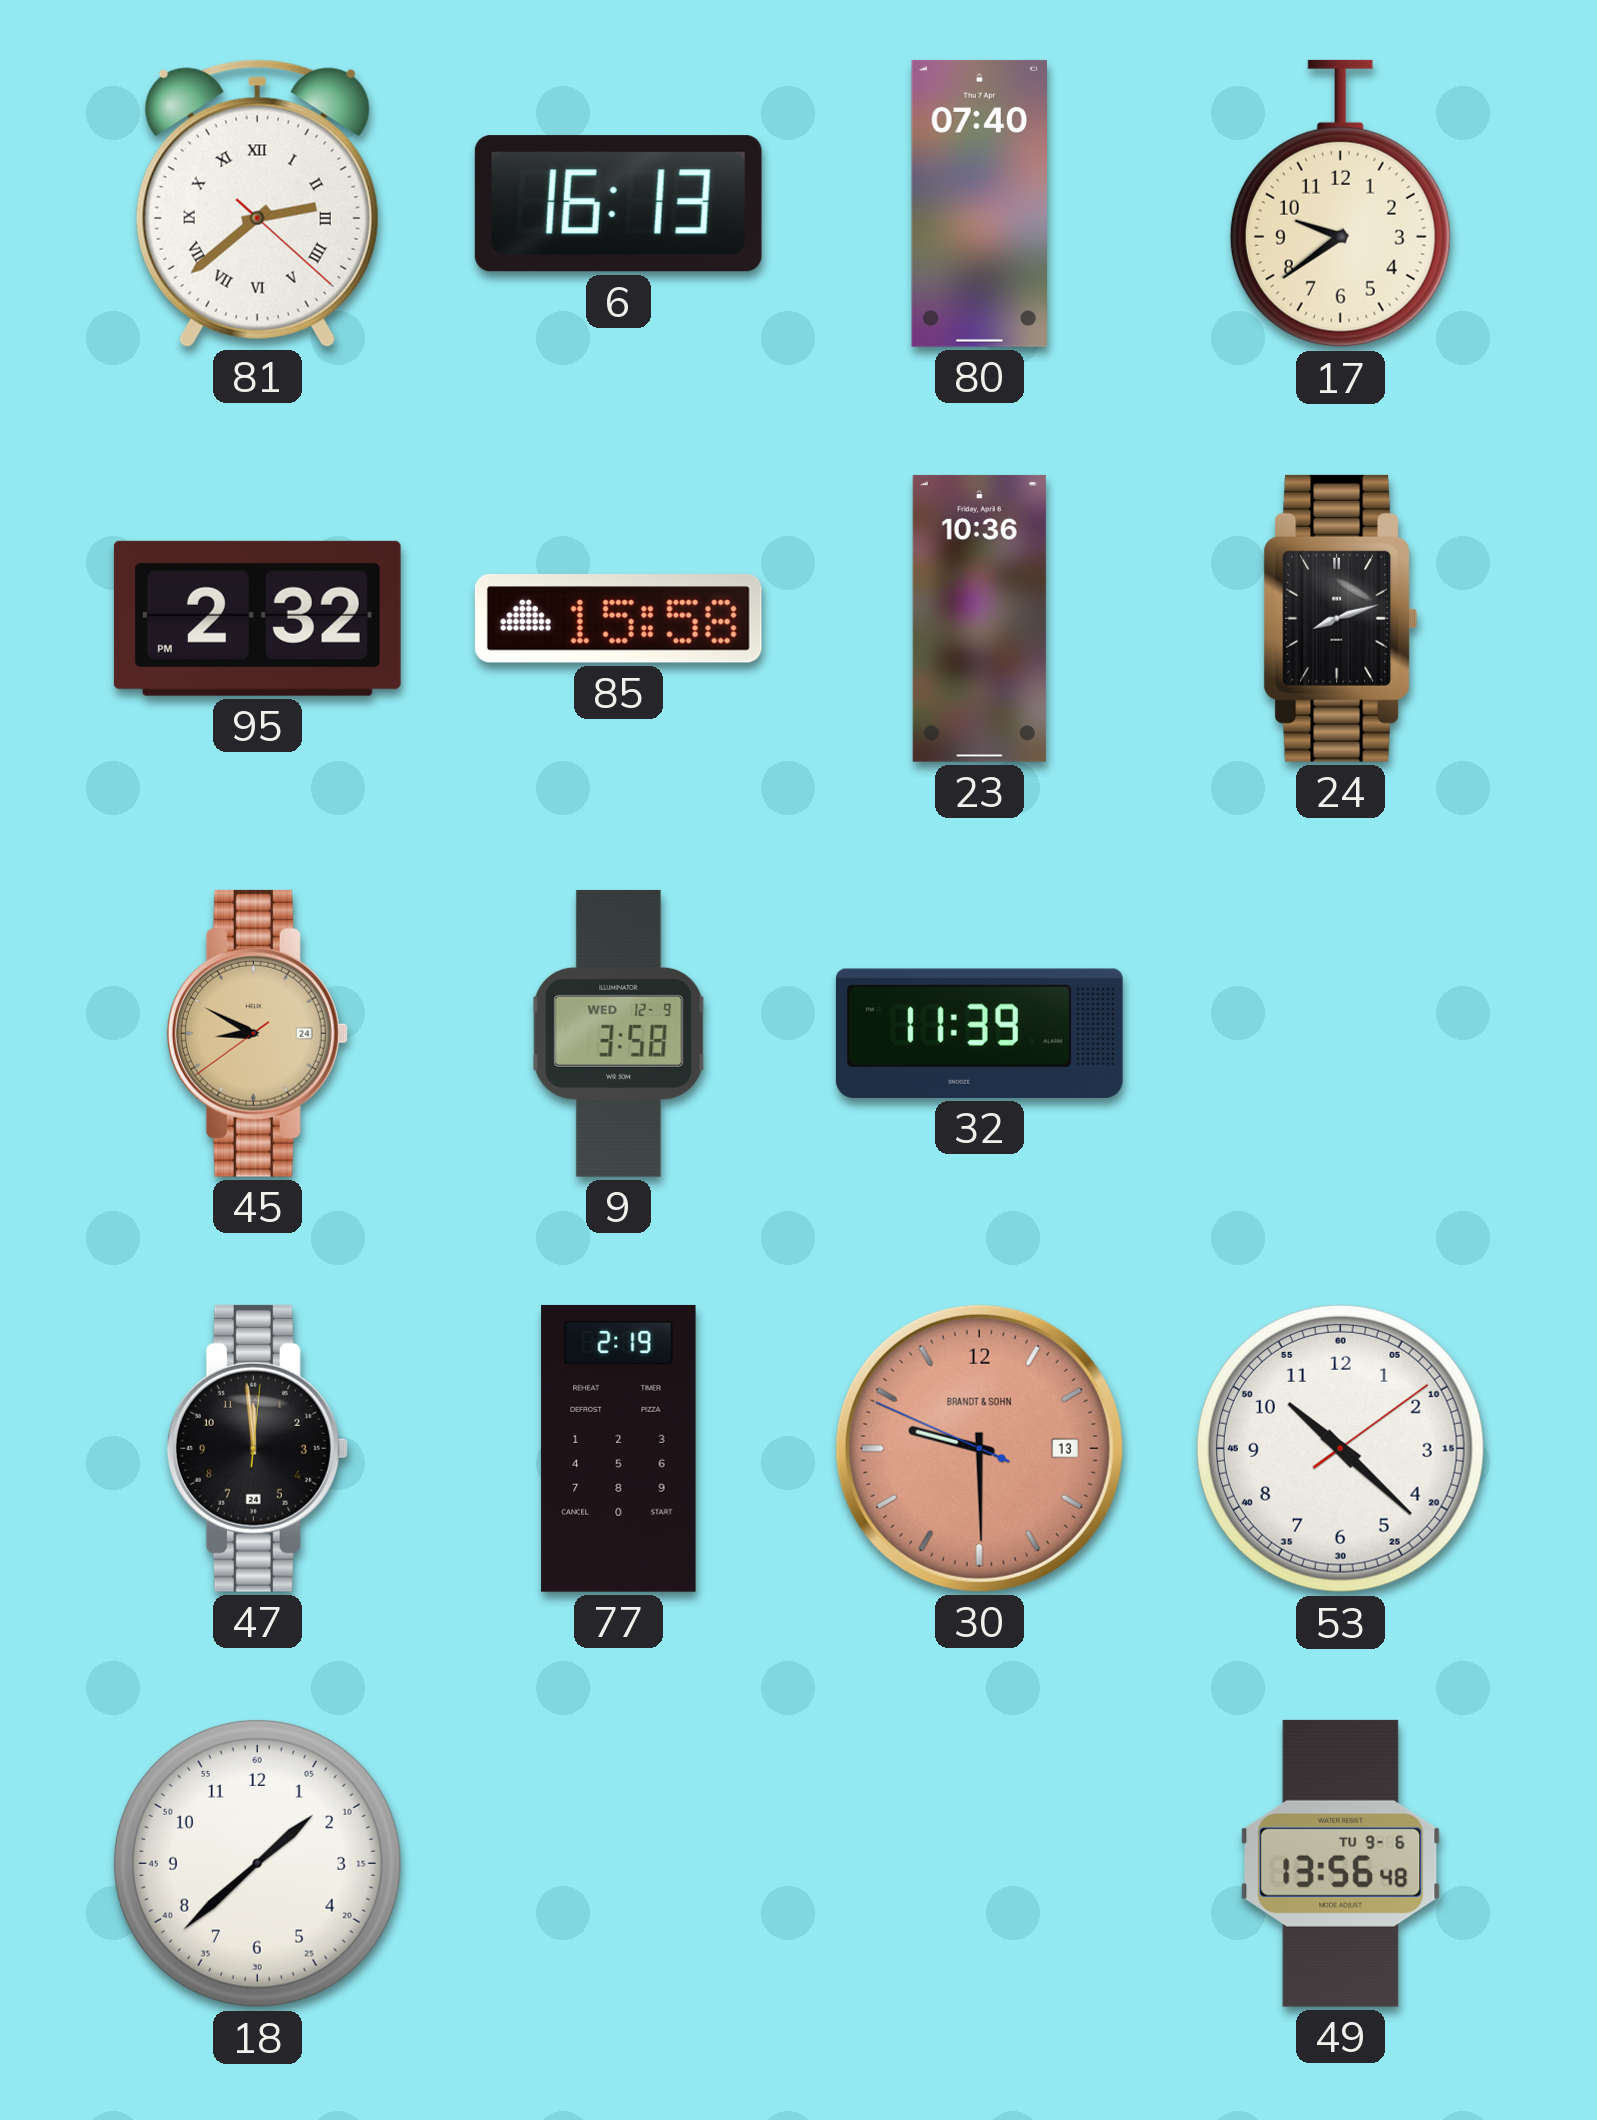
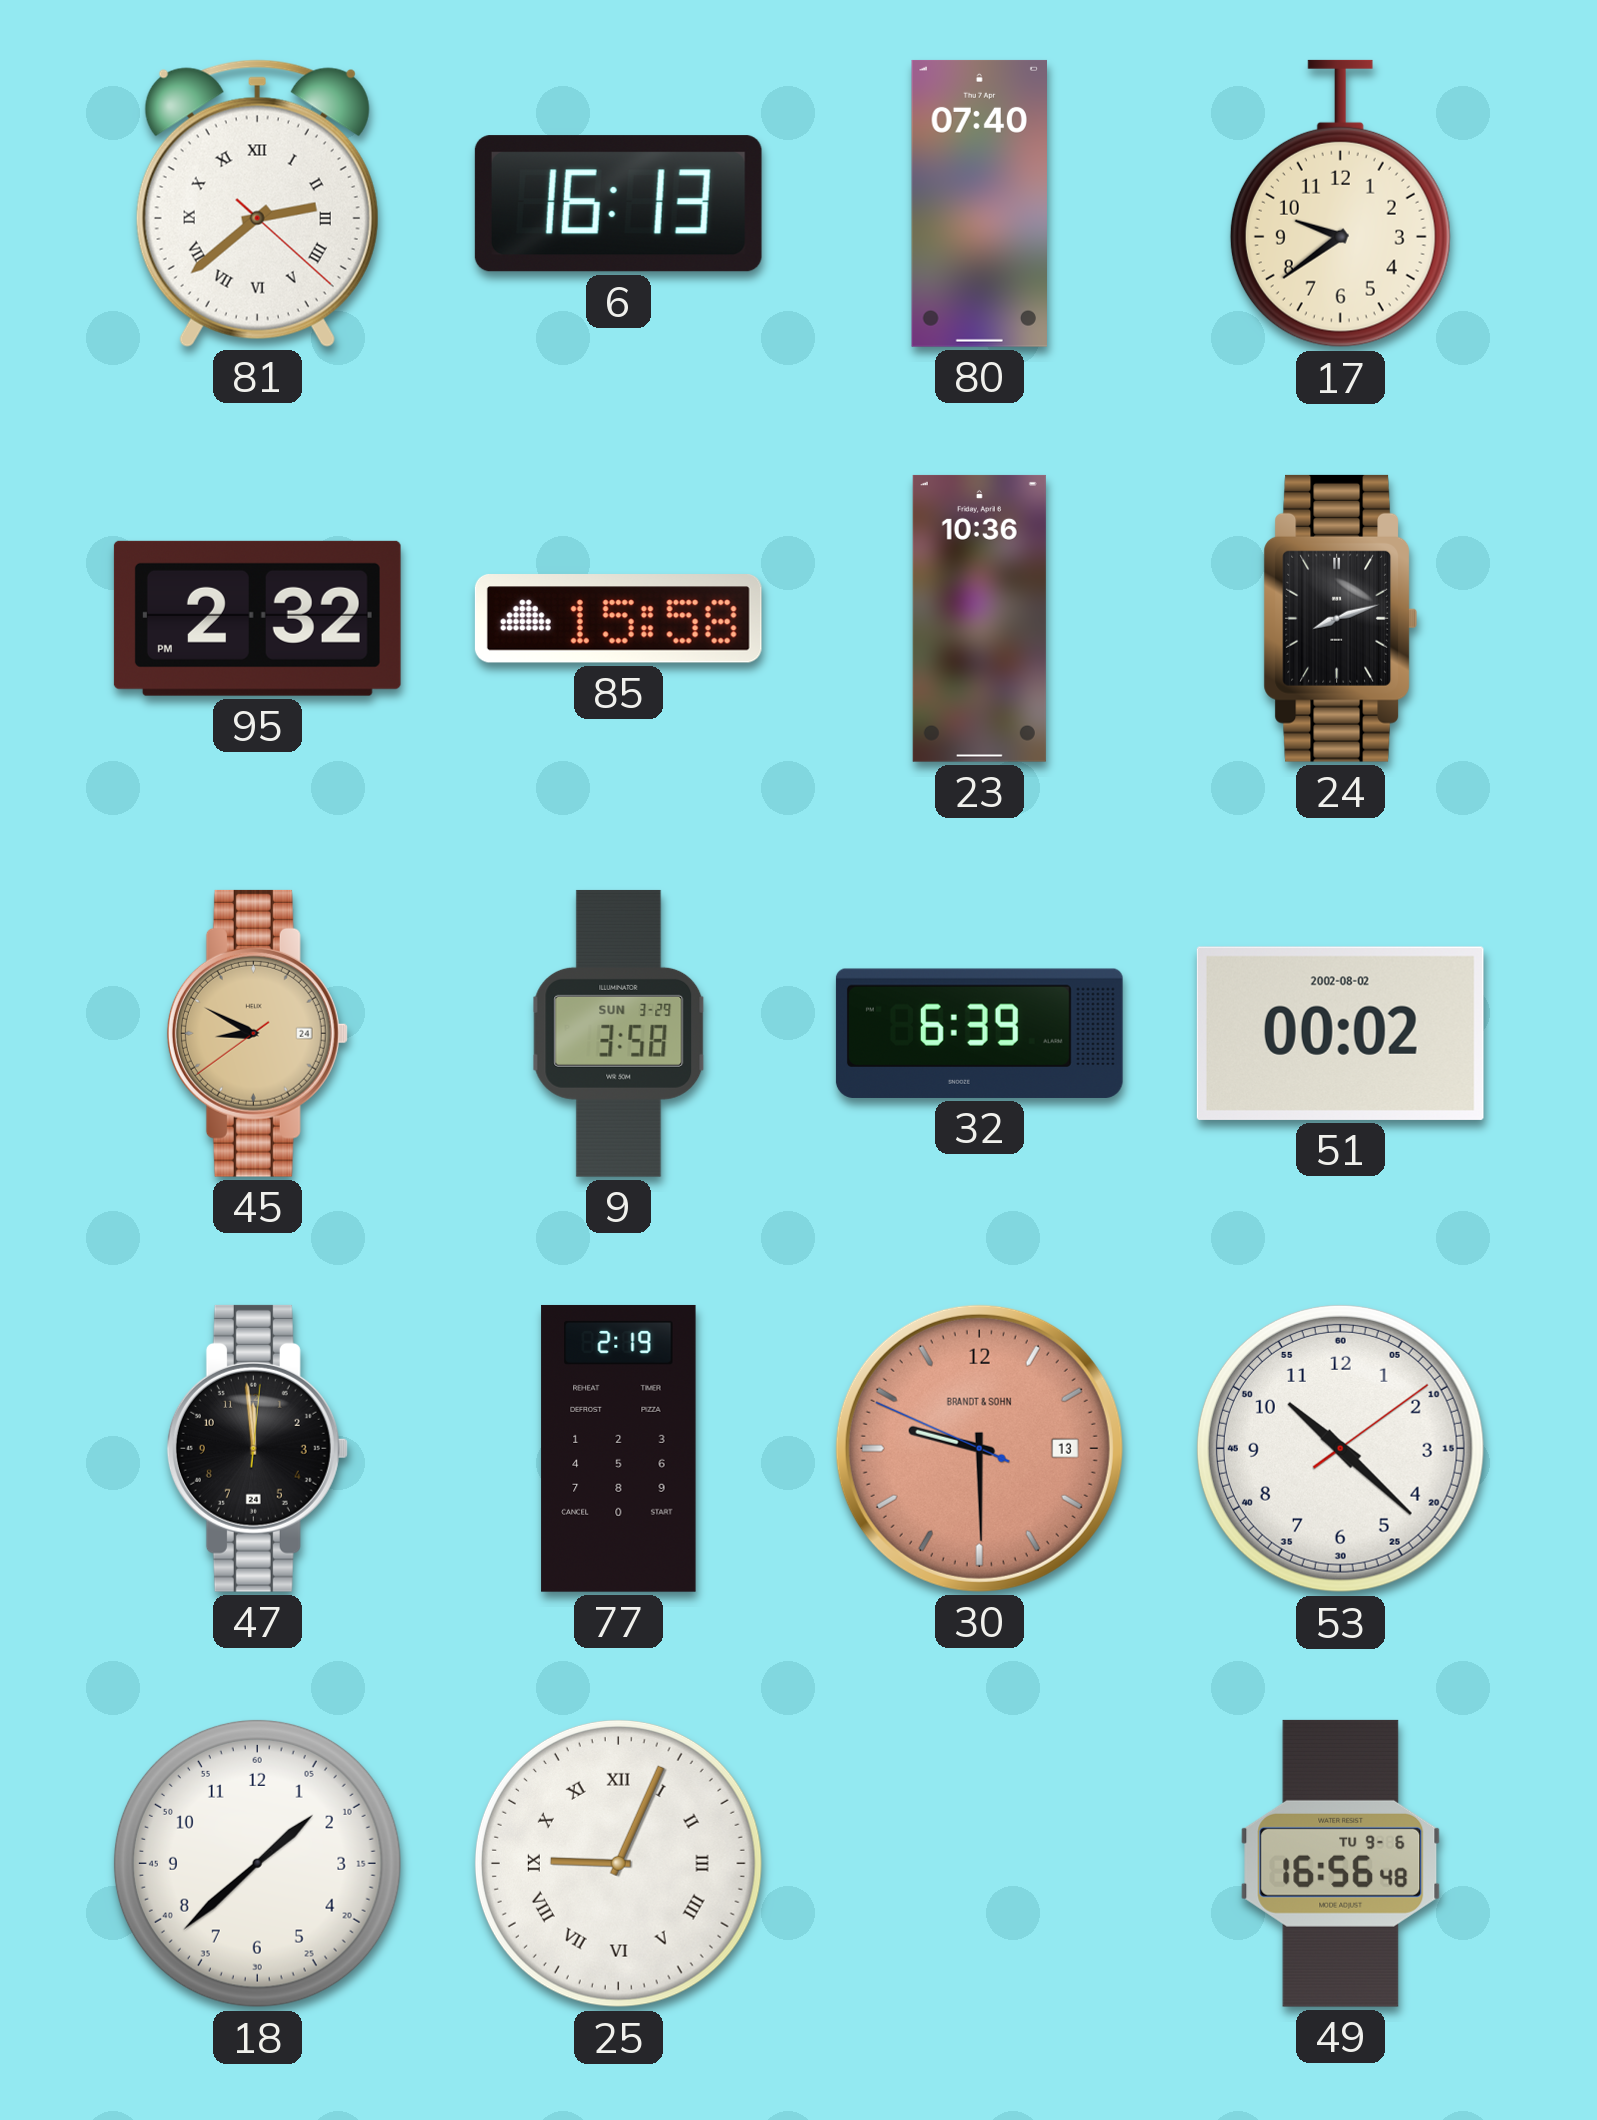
9 date: WED 12-9 -> SUN 3-29 (619, 1033)
32: 11:39 -> 6:39 (979, 1033)
51: none -> 00:02 (1340, 1033)
25: none -> 9:04 (618, 1863)
49: 13:56 -> 16:56 (1341, 1863)
